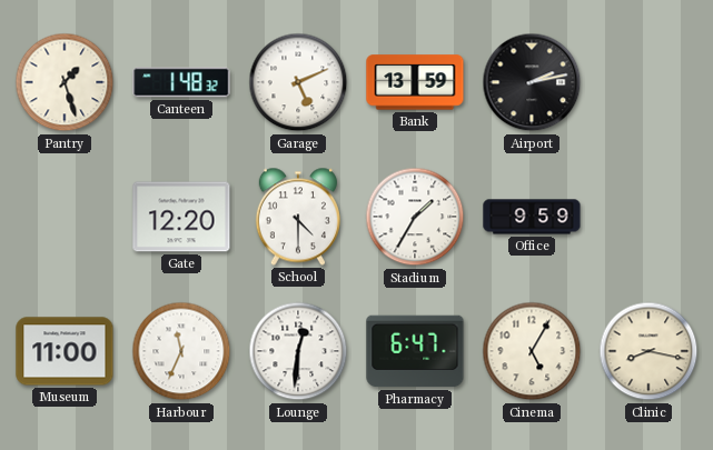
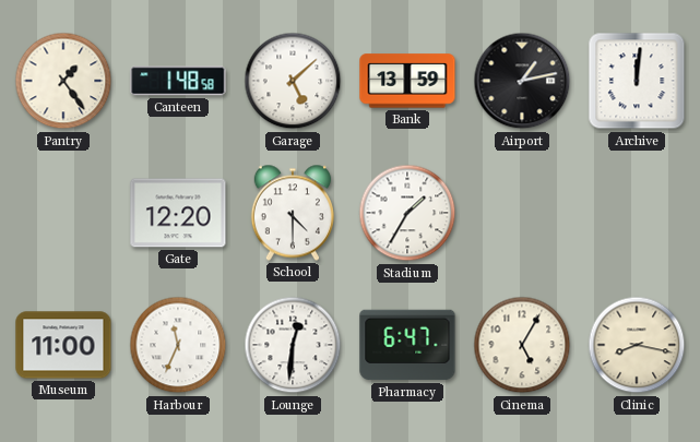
Pantry: 1:27 -> 1:24 (63, 81)
Canteen: 1:48:32 -> 1:48:58 (178, 81)
Garage: 5:11 -> 5:08 (293, 81)
Airport: 2:13 -> 1:13 (522, 81)
Archive: none -> 12:01 (637, 81)
Office: 9:59 -> none (532, 217)
